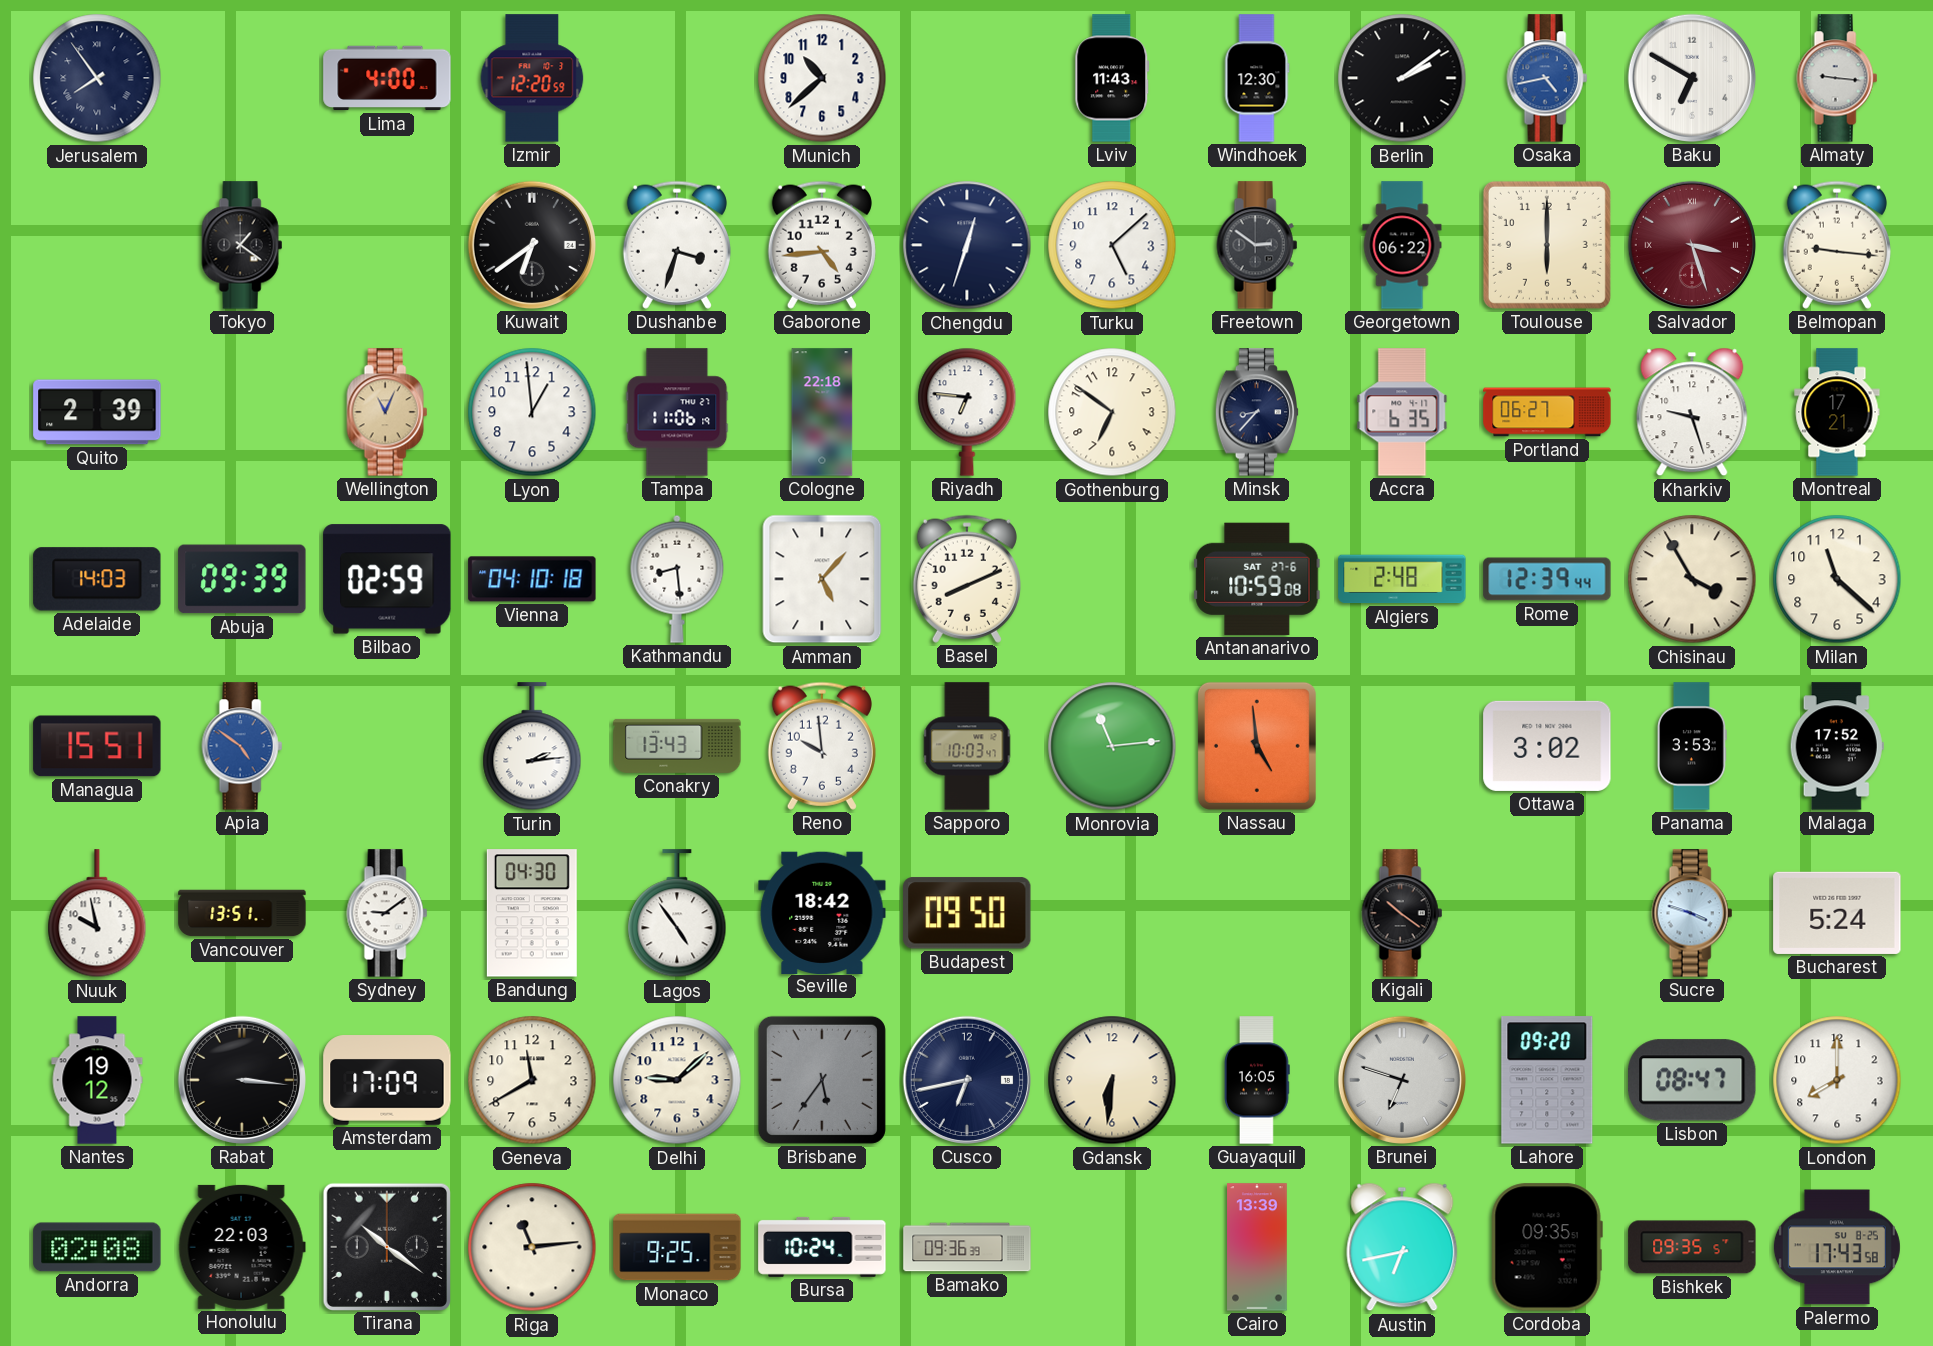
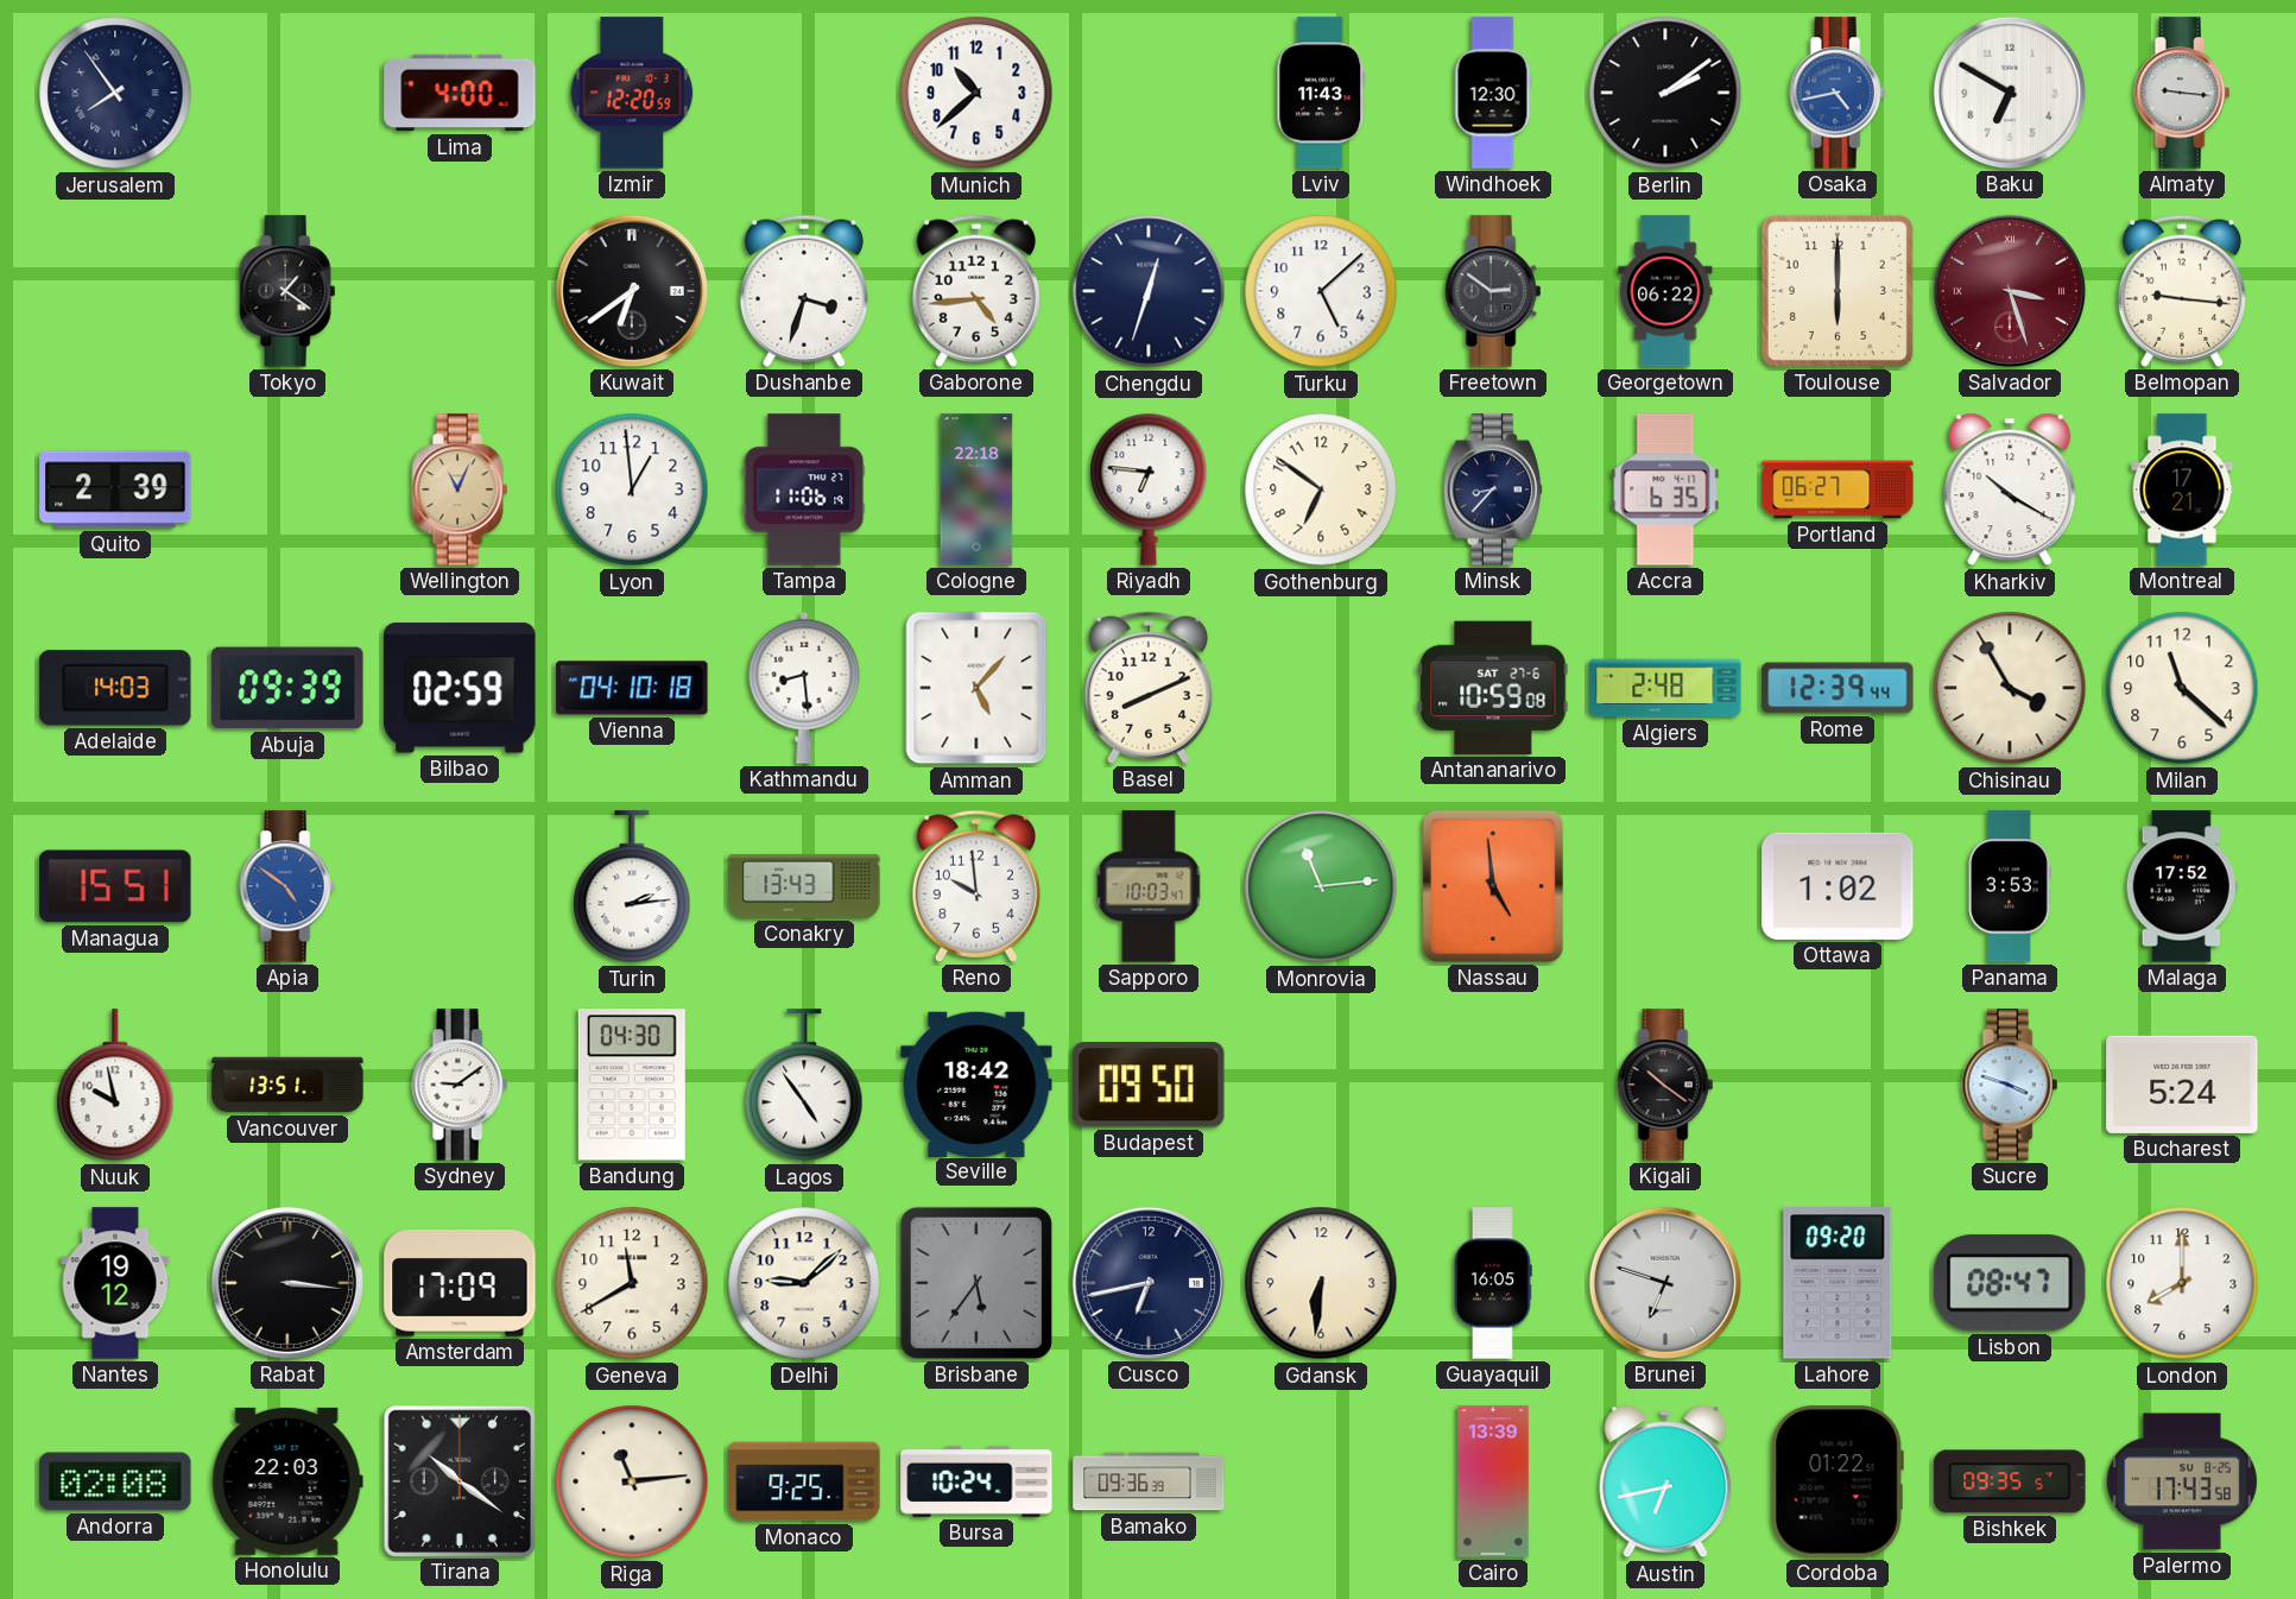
Kharkiv: 9:27 -> 10:20 (2010, 489)
Ottawa: 3:02 -> 1:02 (1838, 886)
Cordoba: 09:35 -> 01:22 (1838, 1481)
